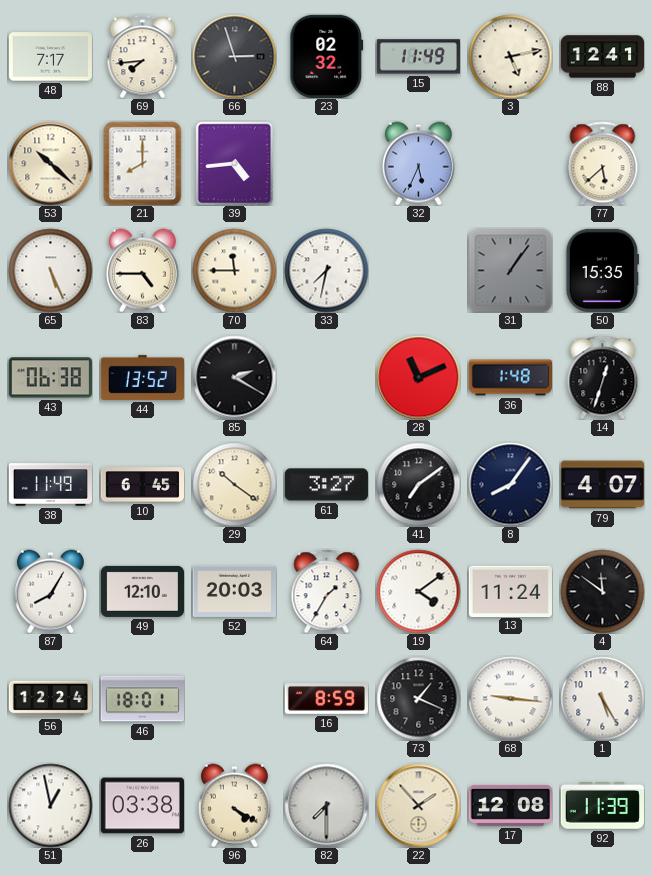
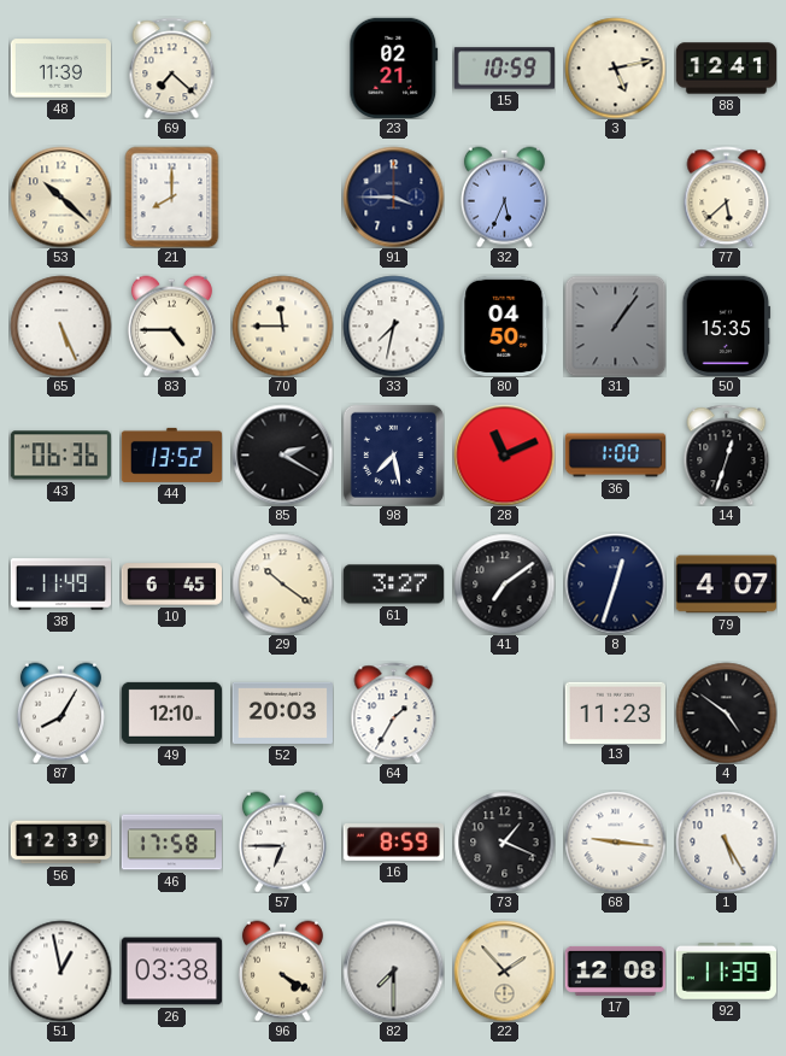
48: 7:17 -> 11:39 (60, 69)
69: 7:44 -> 7:22 (172, 68)
66: 2:57 -> none (234, 56)
23: 02:32 -> 02:21 (394, 68)
15: 11:49 -> 10:59 (504, 69)
39: 4:44 -> none (235, 163)
91: none -> 3:45 (393, 196)
80: none -> 04:50 (505, 325)
43: 06:38 -> 06:36 (60, 456)
98: none -> 7:28 (393, 454)
36: 1:48 -> 1:00 (615, 456)
8: 8:06 -> 12:33 (615, 583)
19: 4:09 -> none (418, 591)
13: 11:24 -> 11:23 (615, 712)
4: 11:51 -> 4:51 (726, 712)
56: 12:24 -> 12:39 (60, 843)
46: 18:01 -> 17:58 (171, 843)
57: none -> 6:45 (282, 841)
